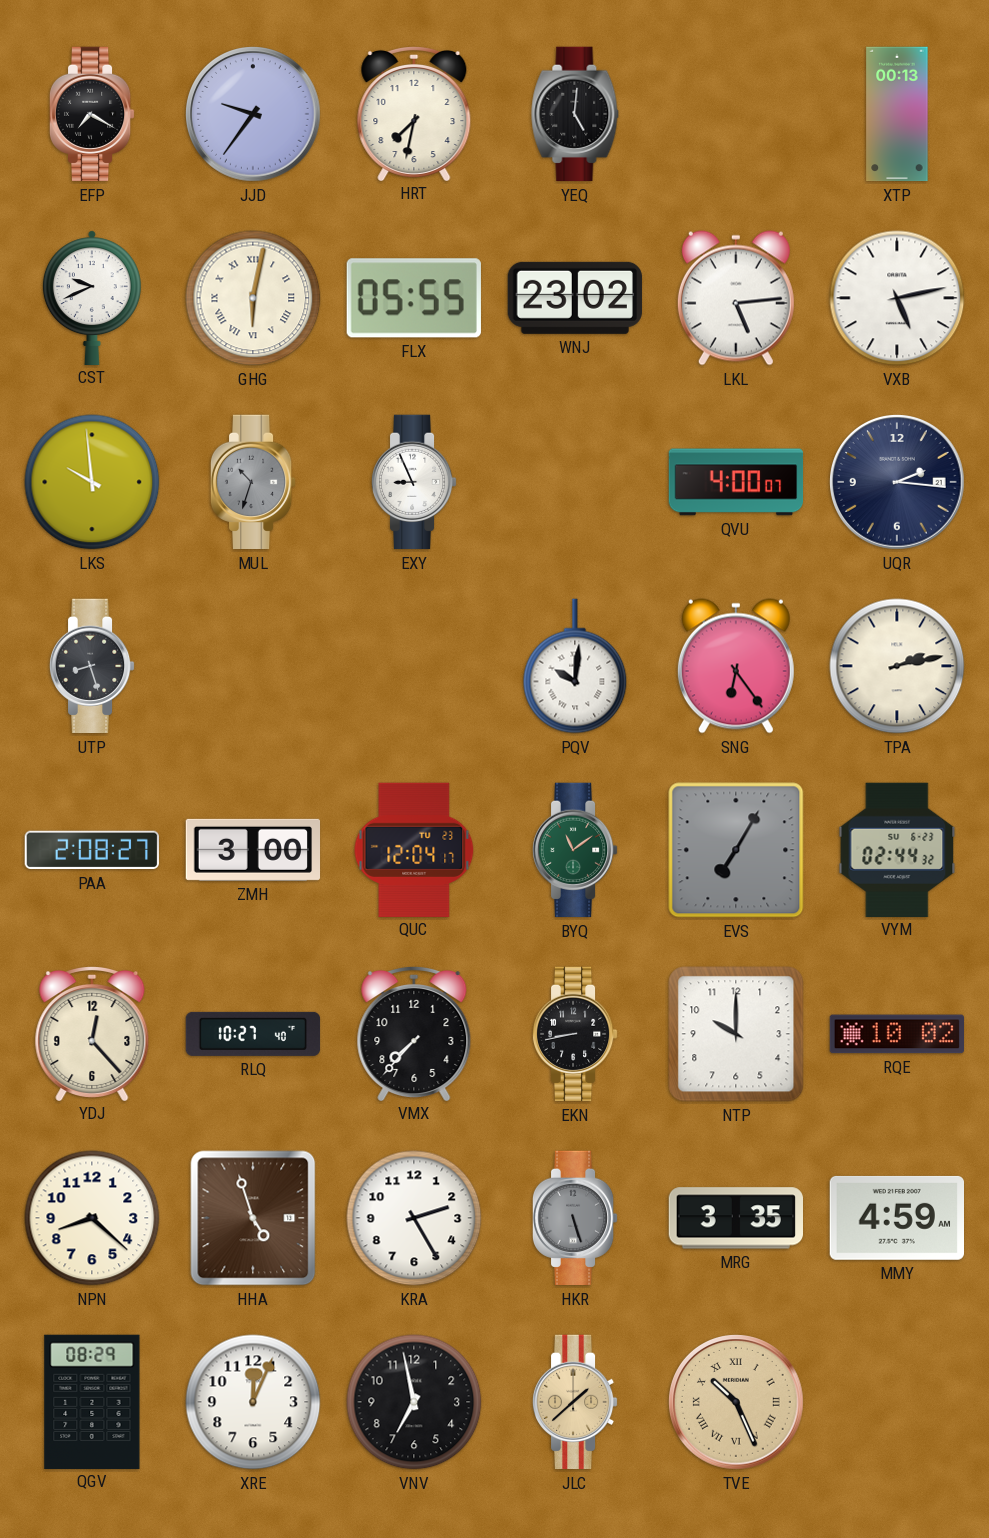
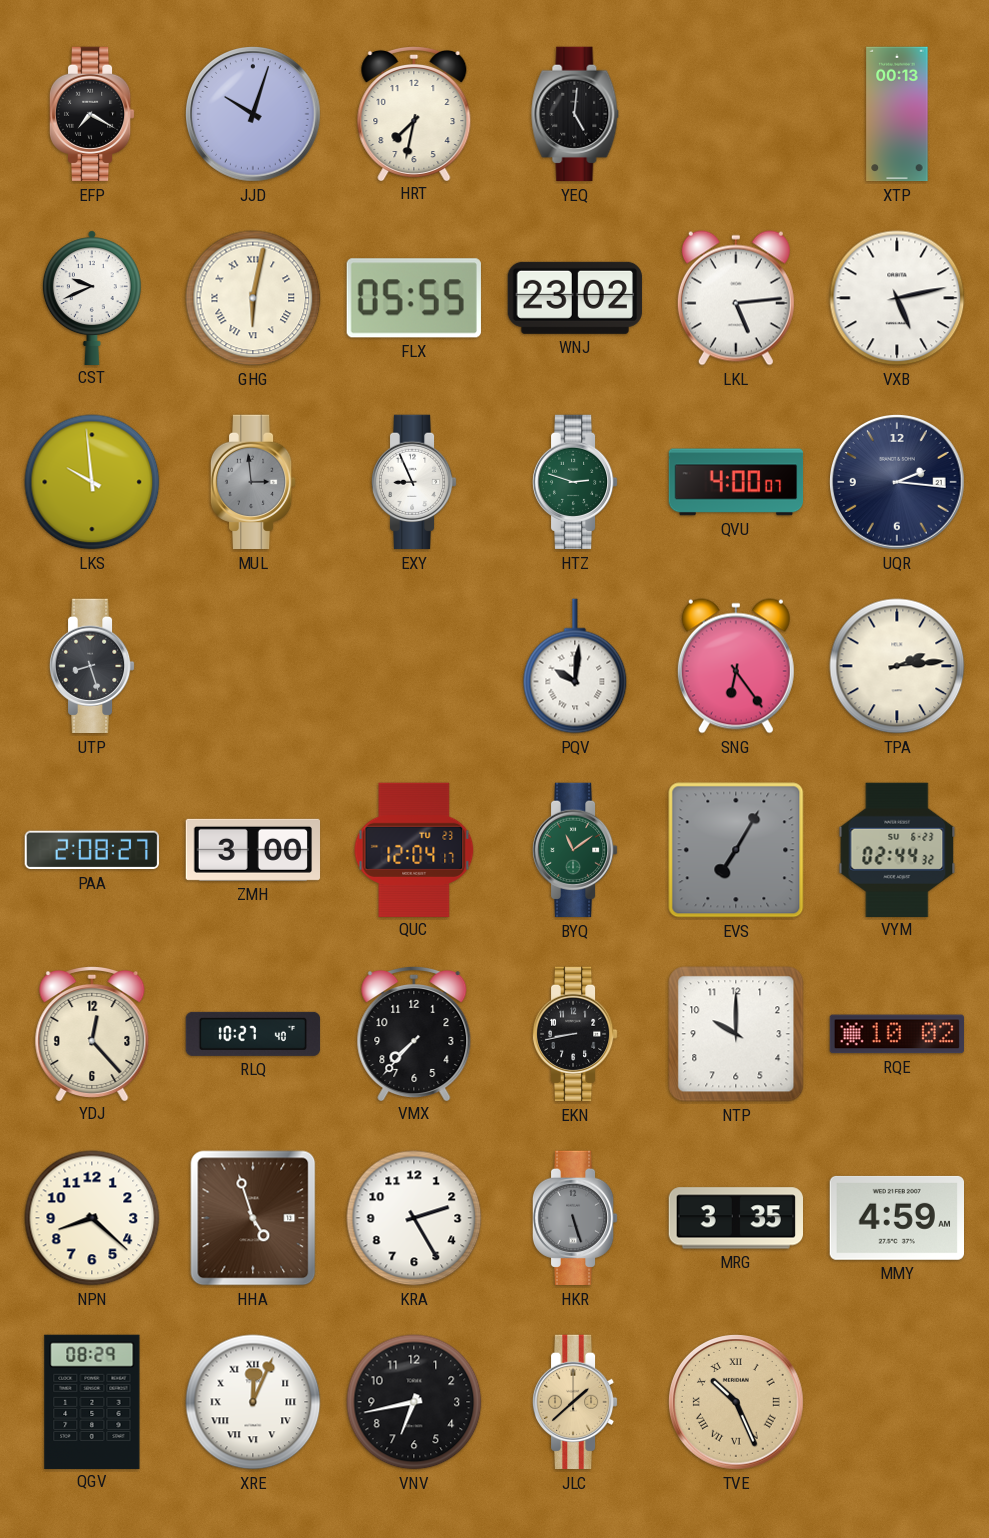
JJD: 9:36 -> 10:03 (254, 115)
MUL: 10:33 -> 2:59 (253, 482)
HTZ: none -> 2:48 (575, 482)
TPA: 2:13 -> 2:14 (897, 666)
XRE numerals: Arabic -> Roman (253, 1402)
VNV: 6:58 -> 6:43 (414, 1402)
